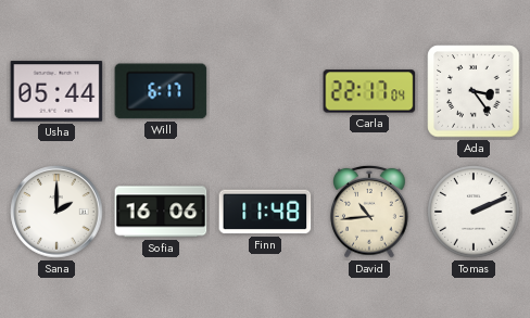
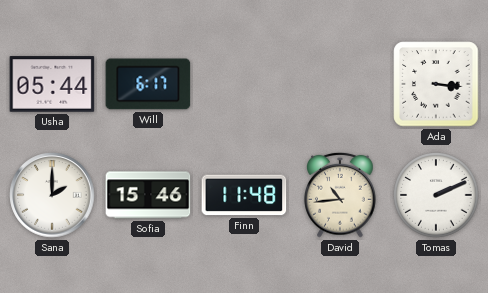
Carla: 22:17 -> none (369, 91)
Ada: 3:24 -> 3:16 (436, 84)
Sofia: 16:06 -> 15:46 (148, 195)
